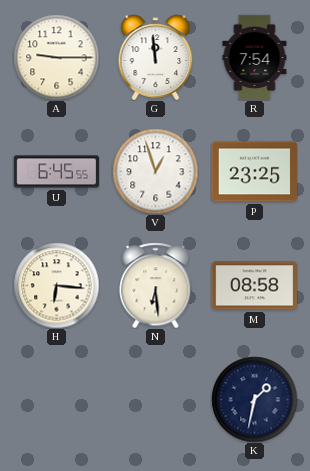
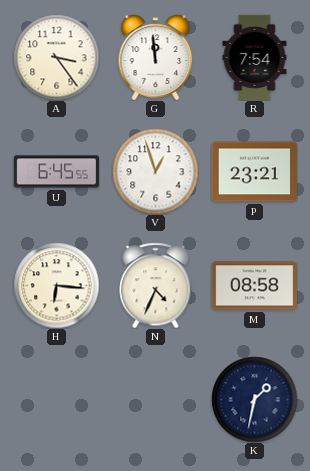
A: 9:15 -> 3:24 (56, 57)
P: 23:25 -> 23:21 (254, 172)
N: 6:29 -> 4:34 (156, 285)
